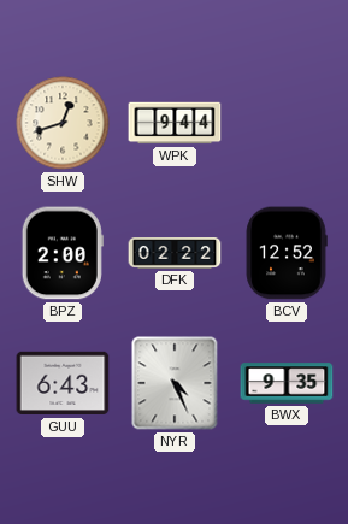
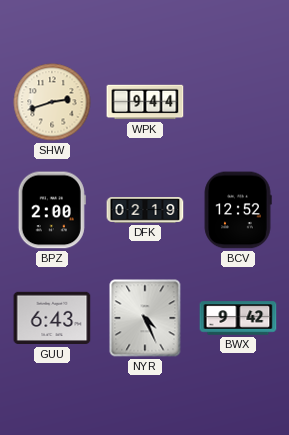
SHW: 12:42 -> 2:42 (52, 102)
DFK: 02:22 -> 02:19 (145, 211)
BWX: 9:35 -> 9:42 (238, 318)
